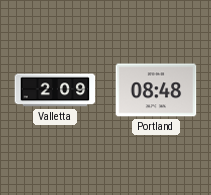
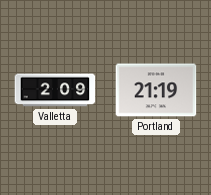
Portland: 08:48 -> 21:19 (156, 90)
